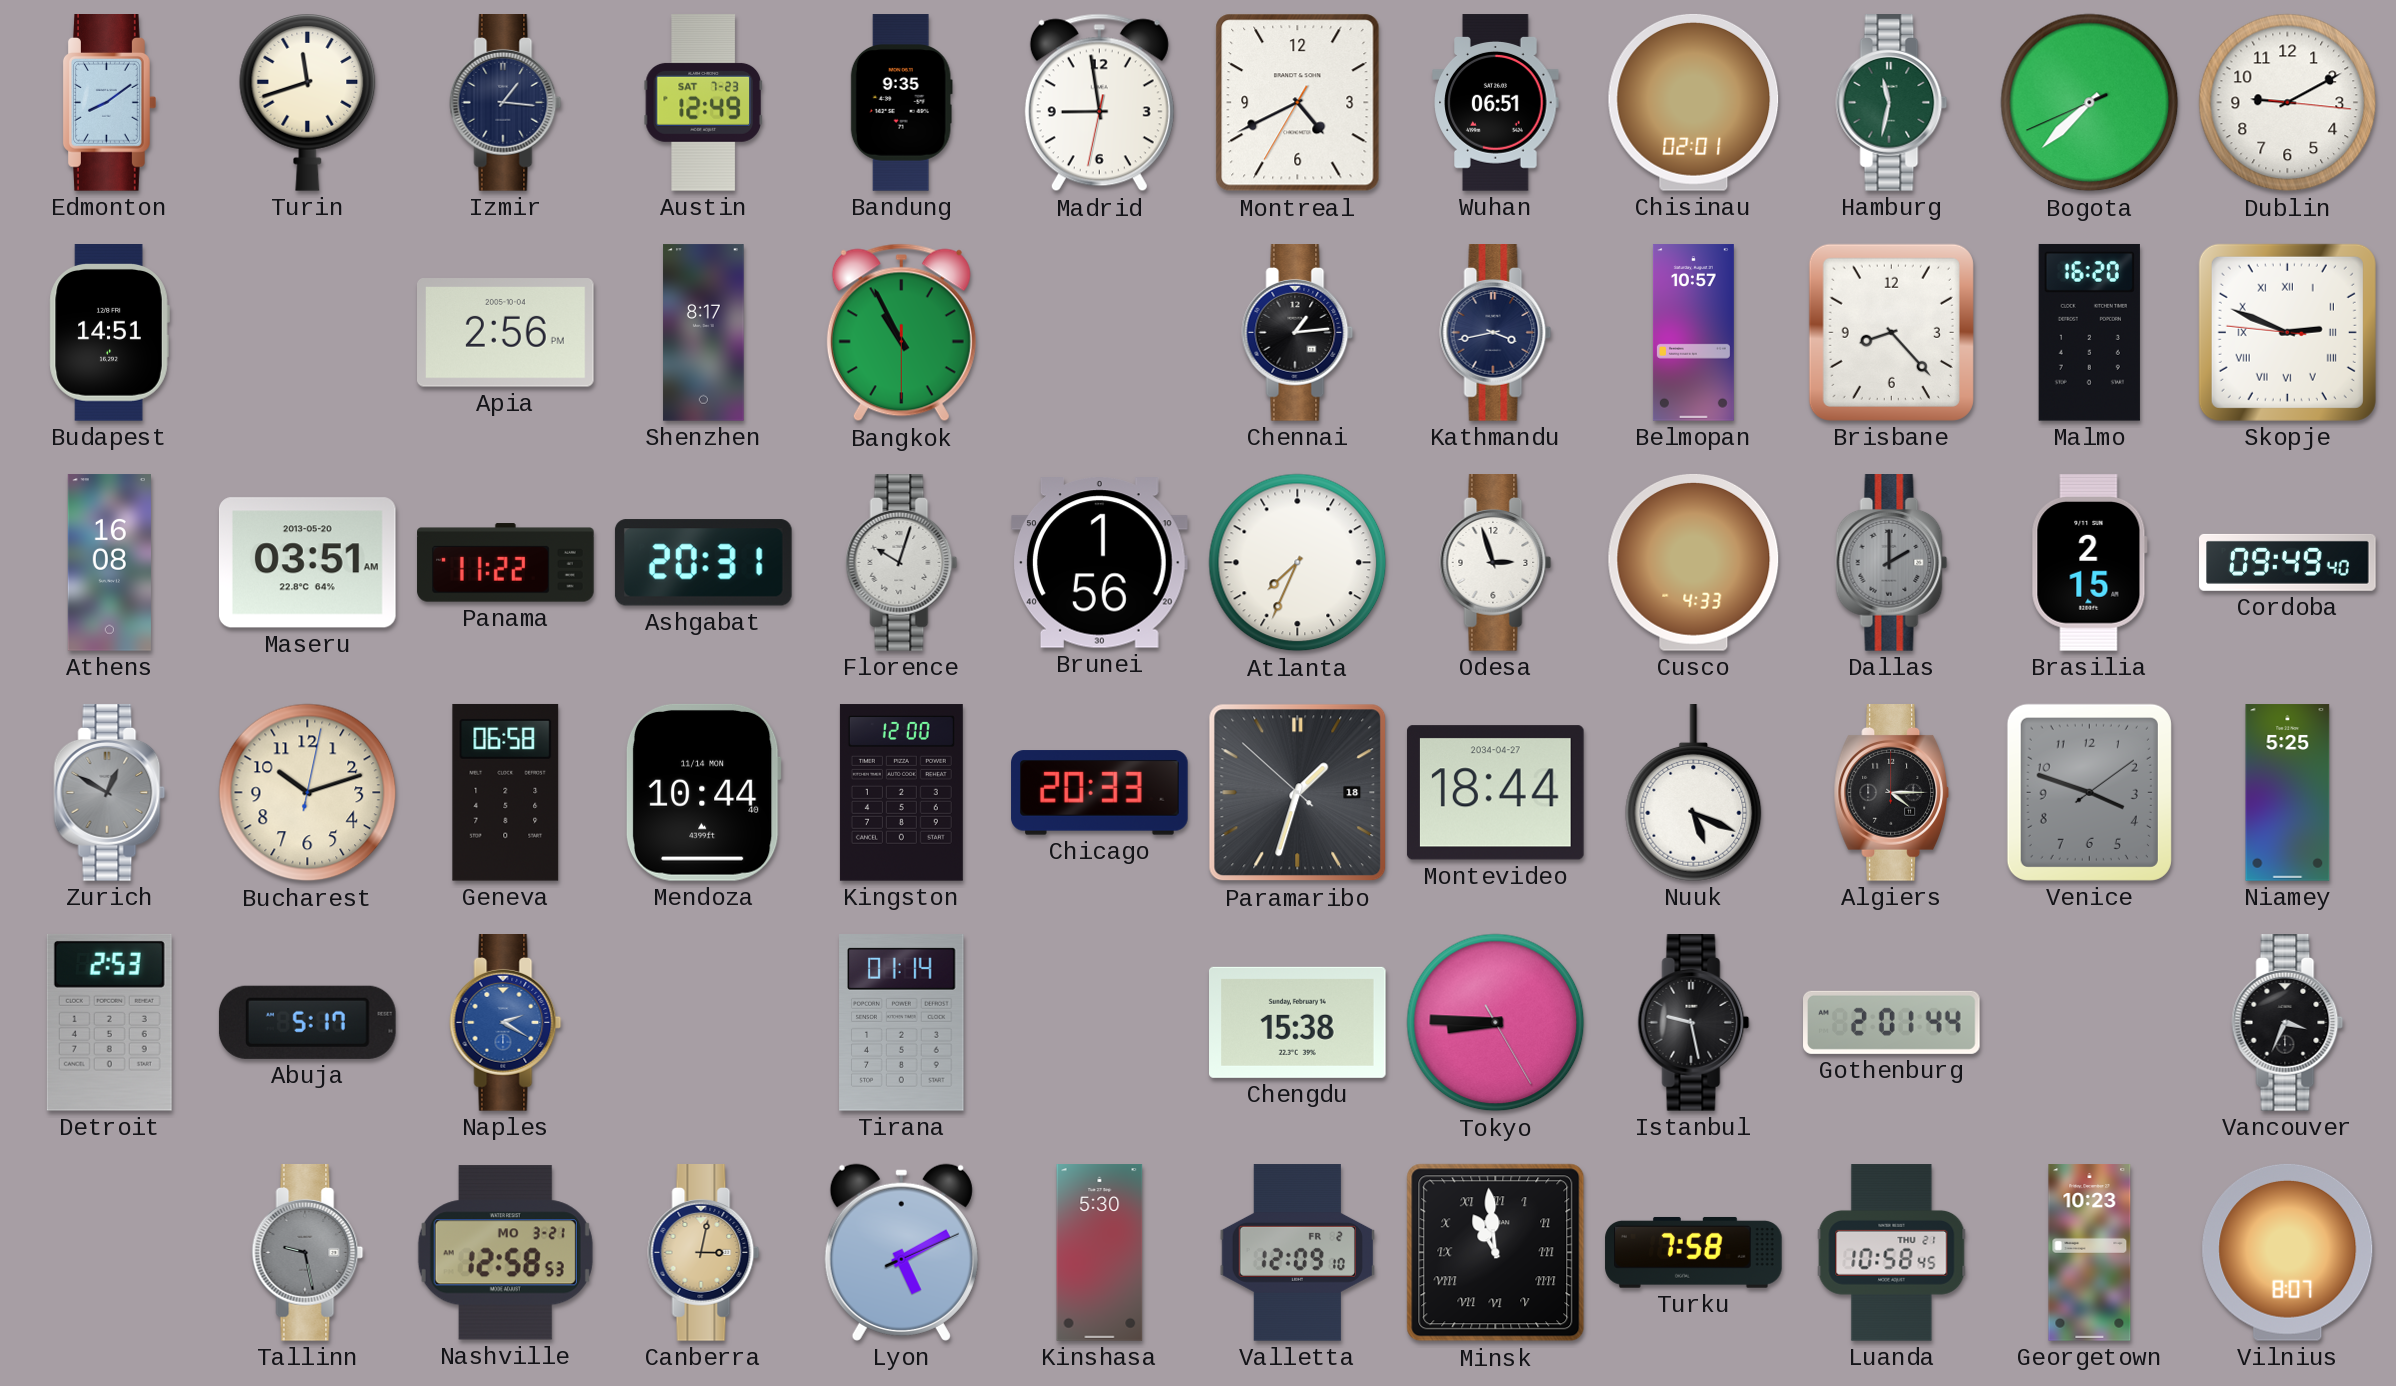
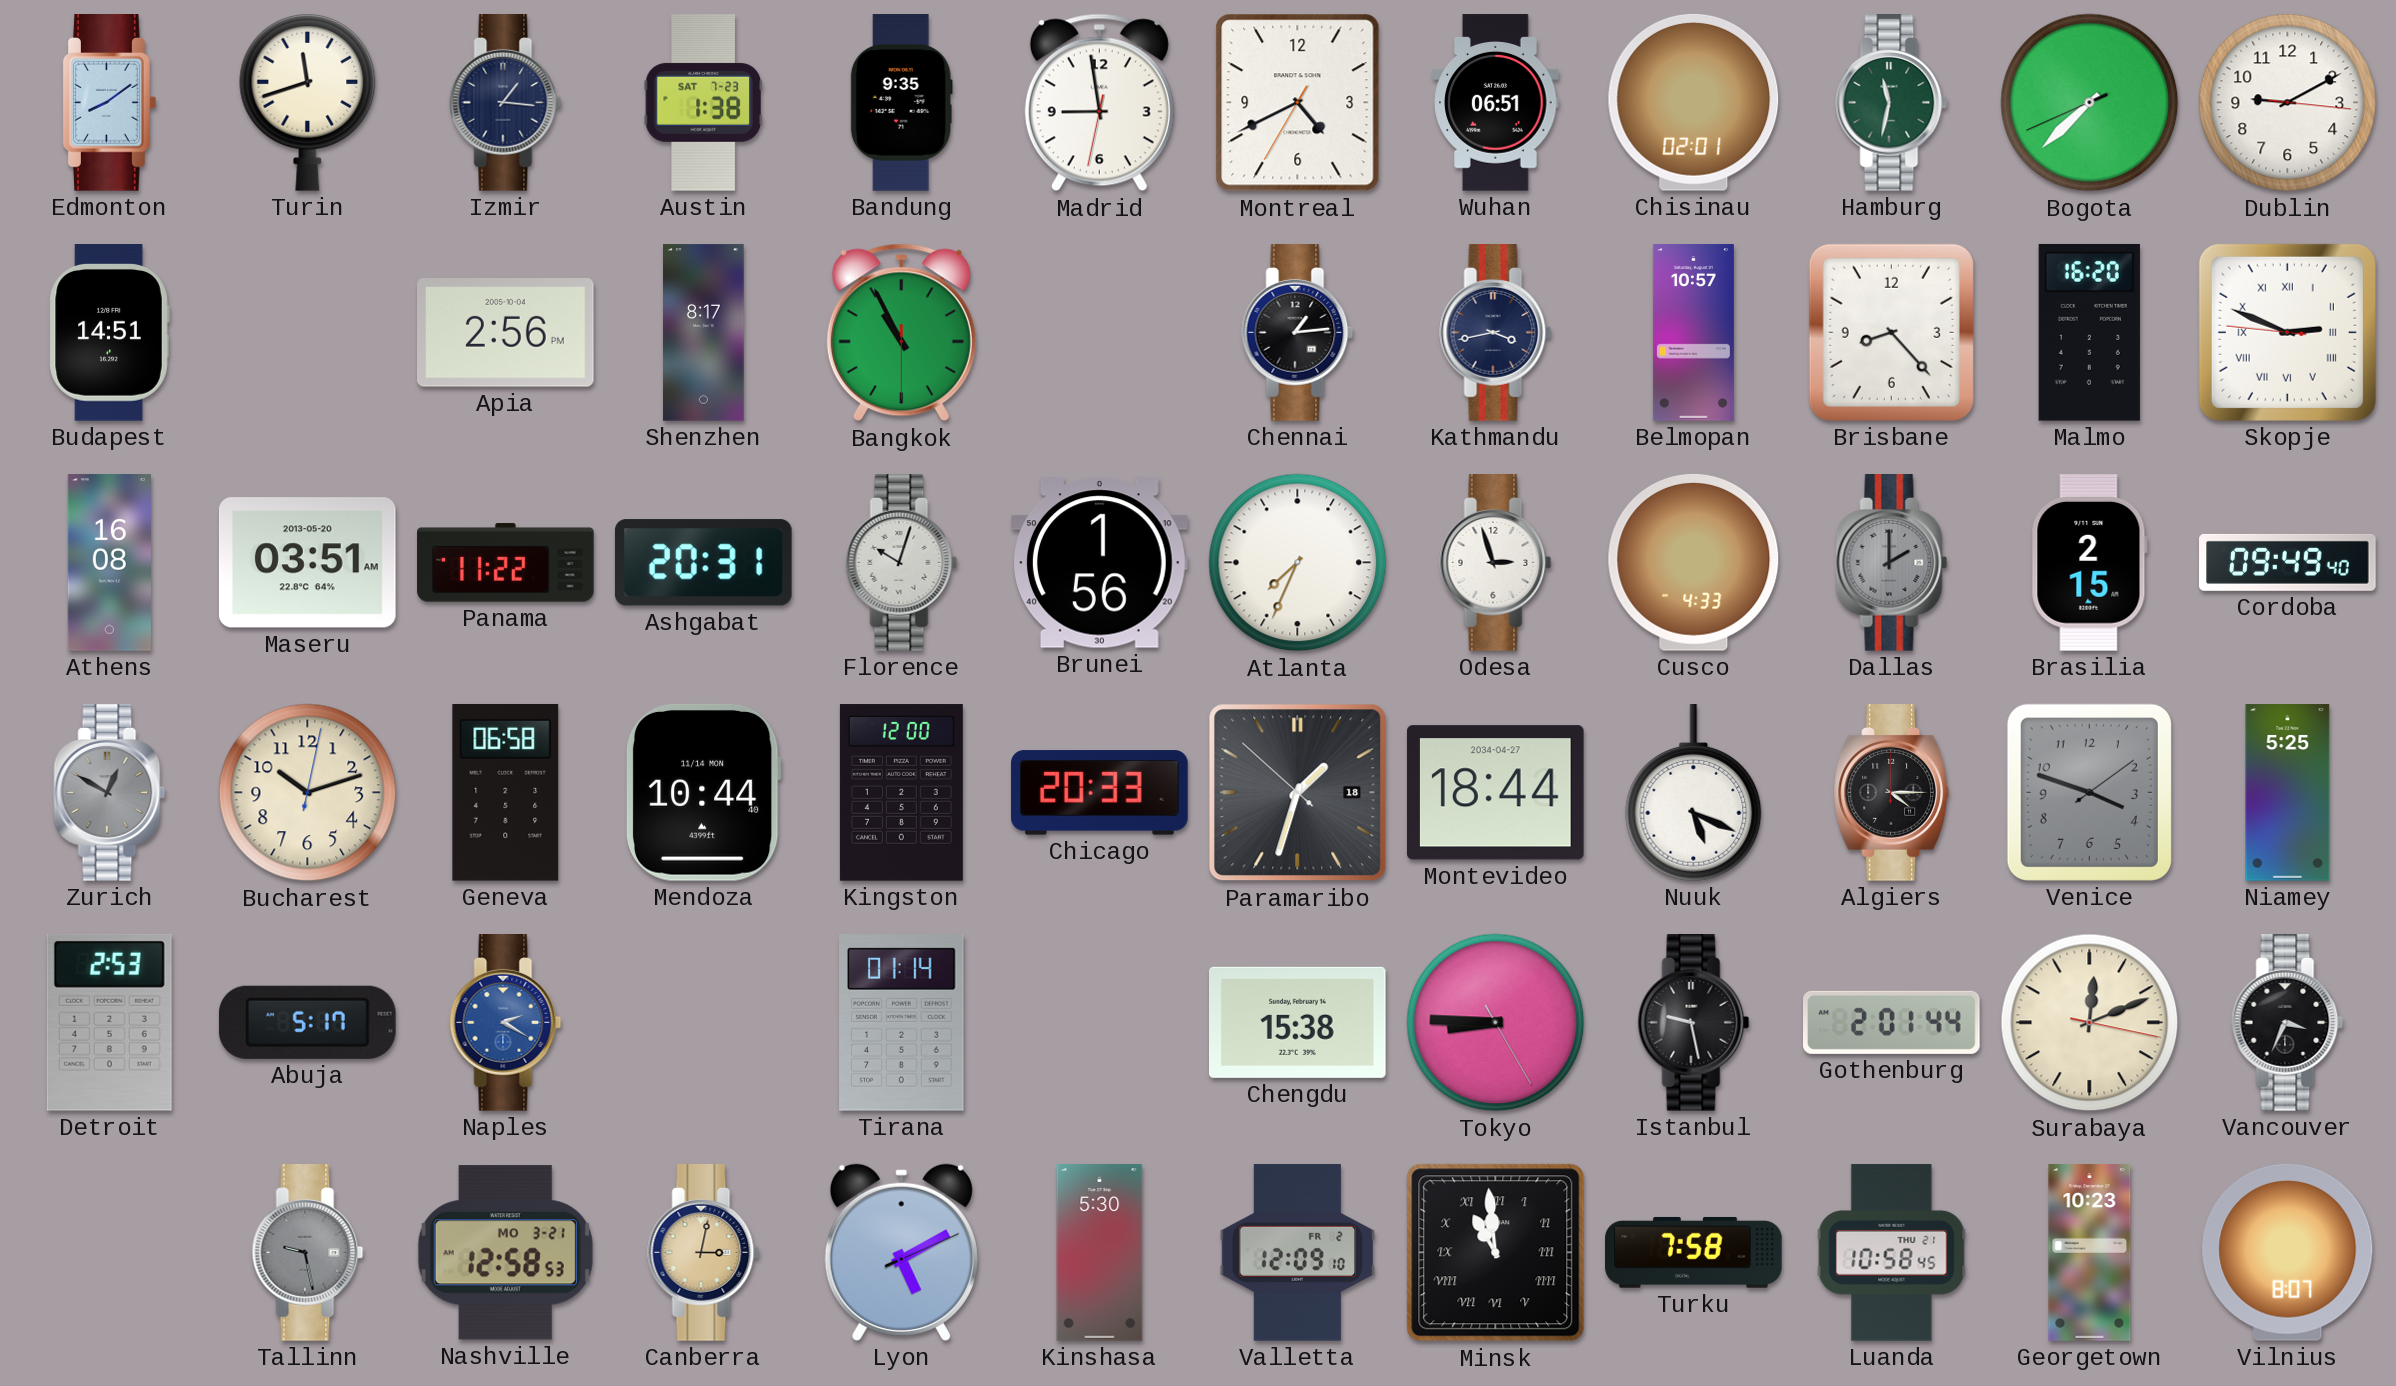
Austin: 12:49 -> 1:38 (703, 103)
Surabaya: none -> 12:11 (2090, 1023)
